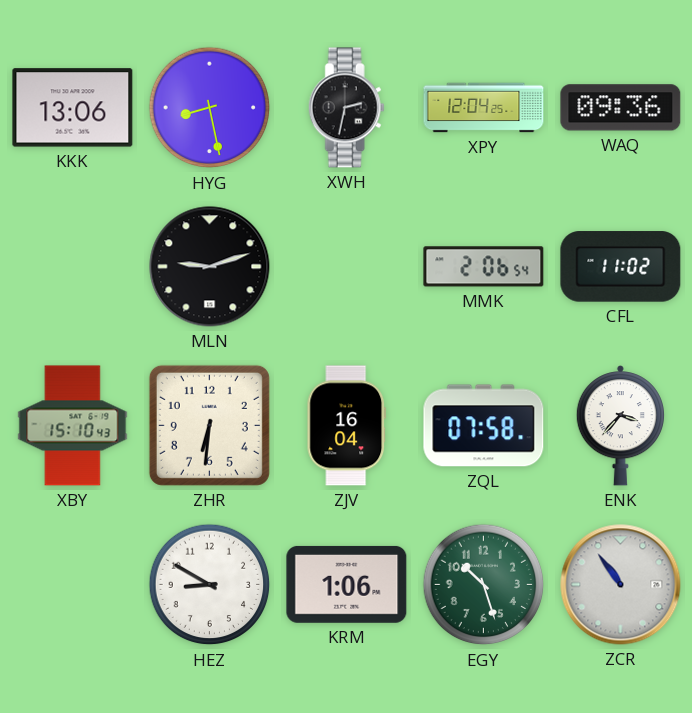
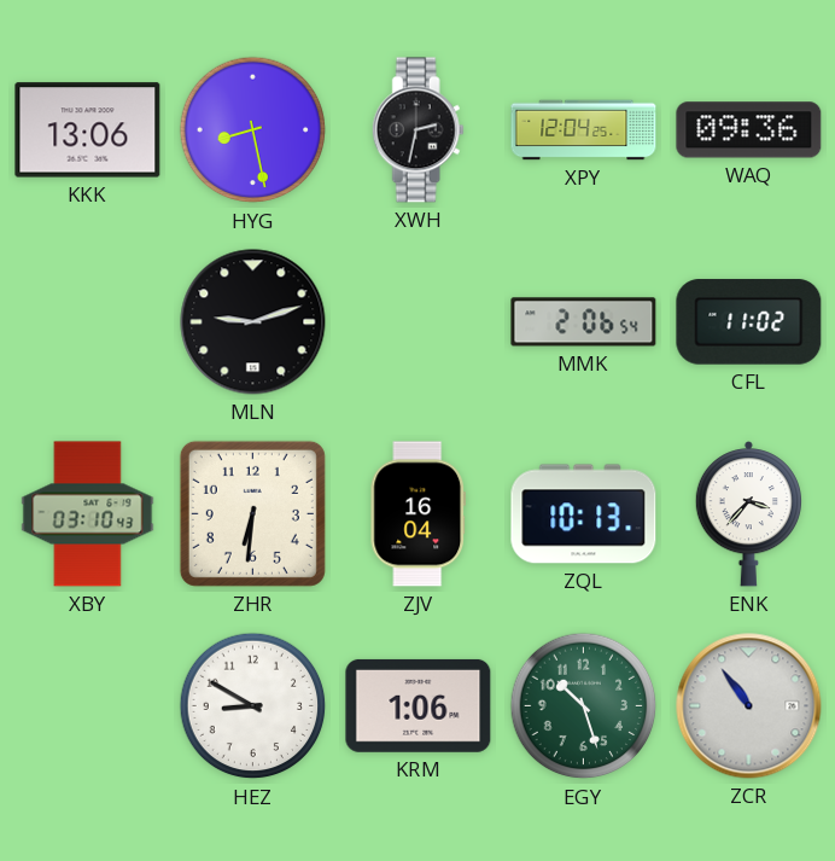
XBY: 15:10 -> 03:10 (88, 514)
ZQL: 07:58 -> 10:13 (584, 514)
